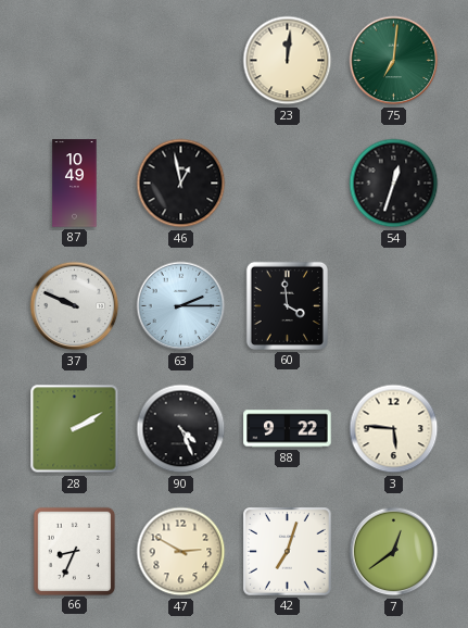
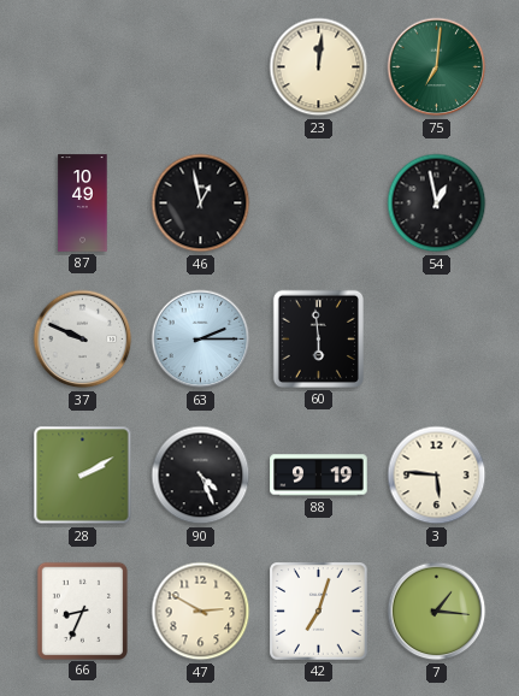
54: 12:33 -> 12:58 (437, 204)
60: 3:59 -> 5:59 (318, 338)
88: 9:22 -> 9:19 (319, 476)
7: 12:39 -> 1:16 (437, 612)
